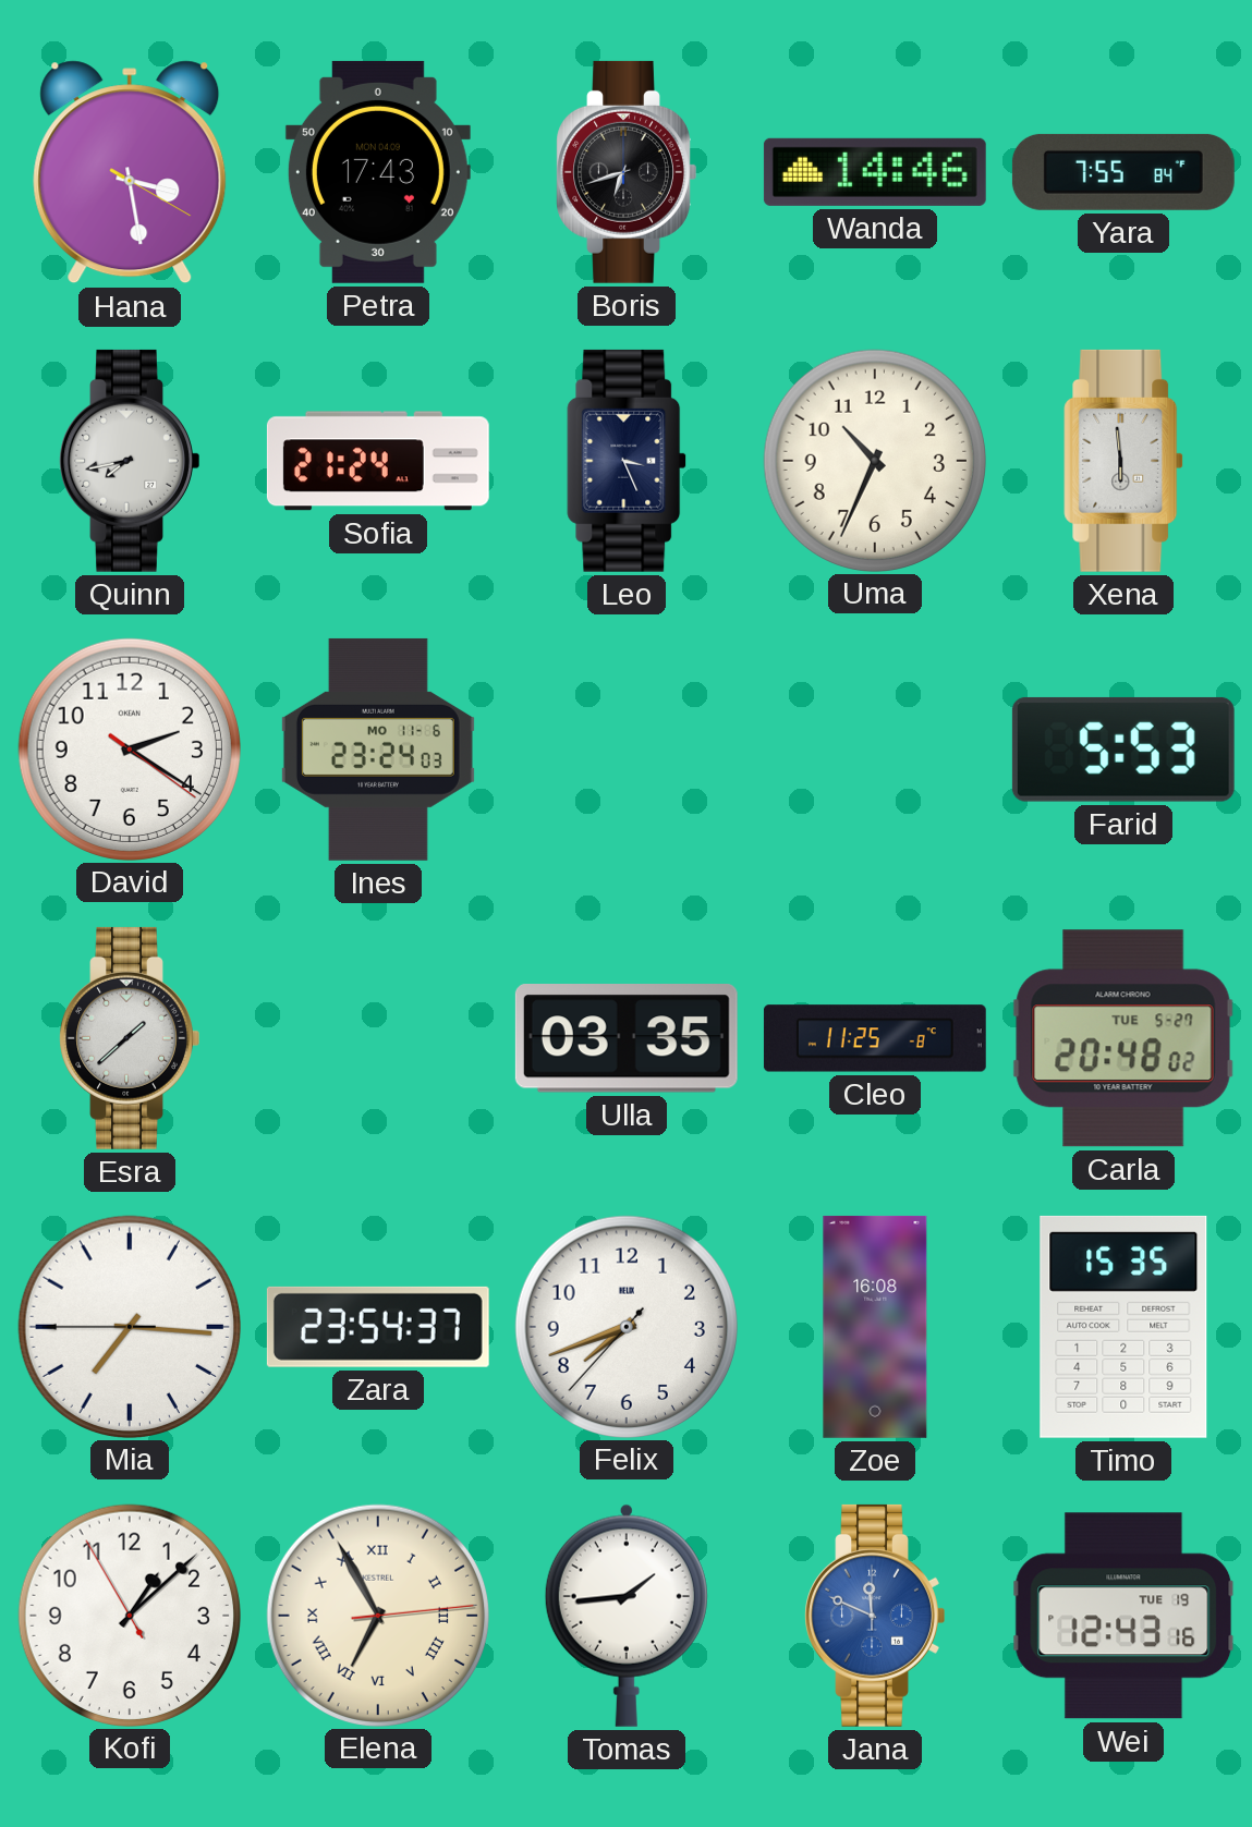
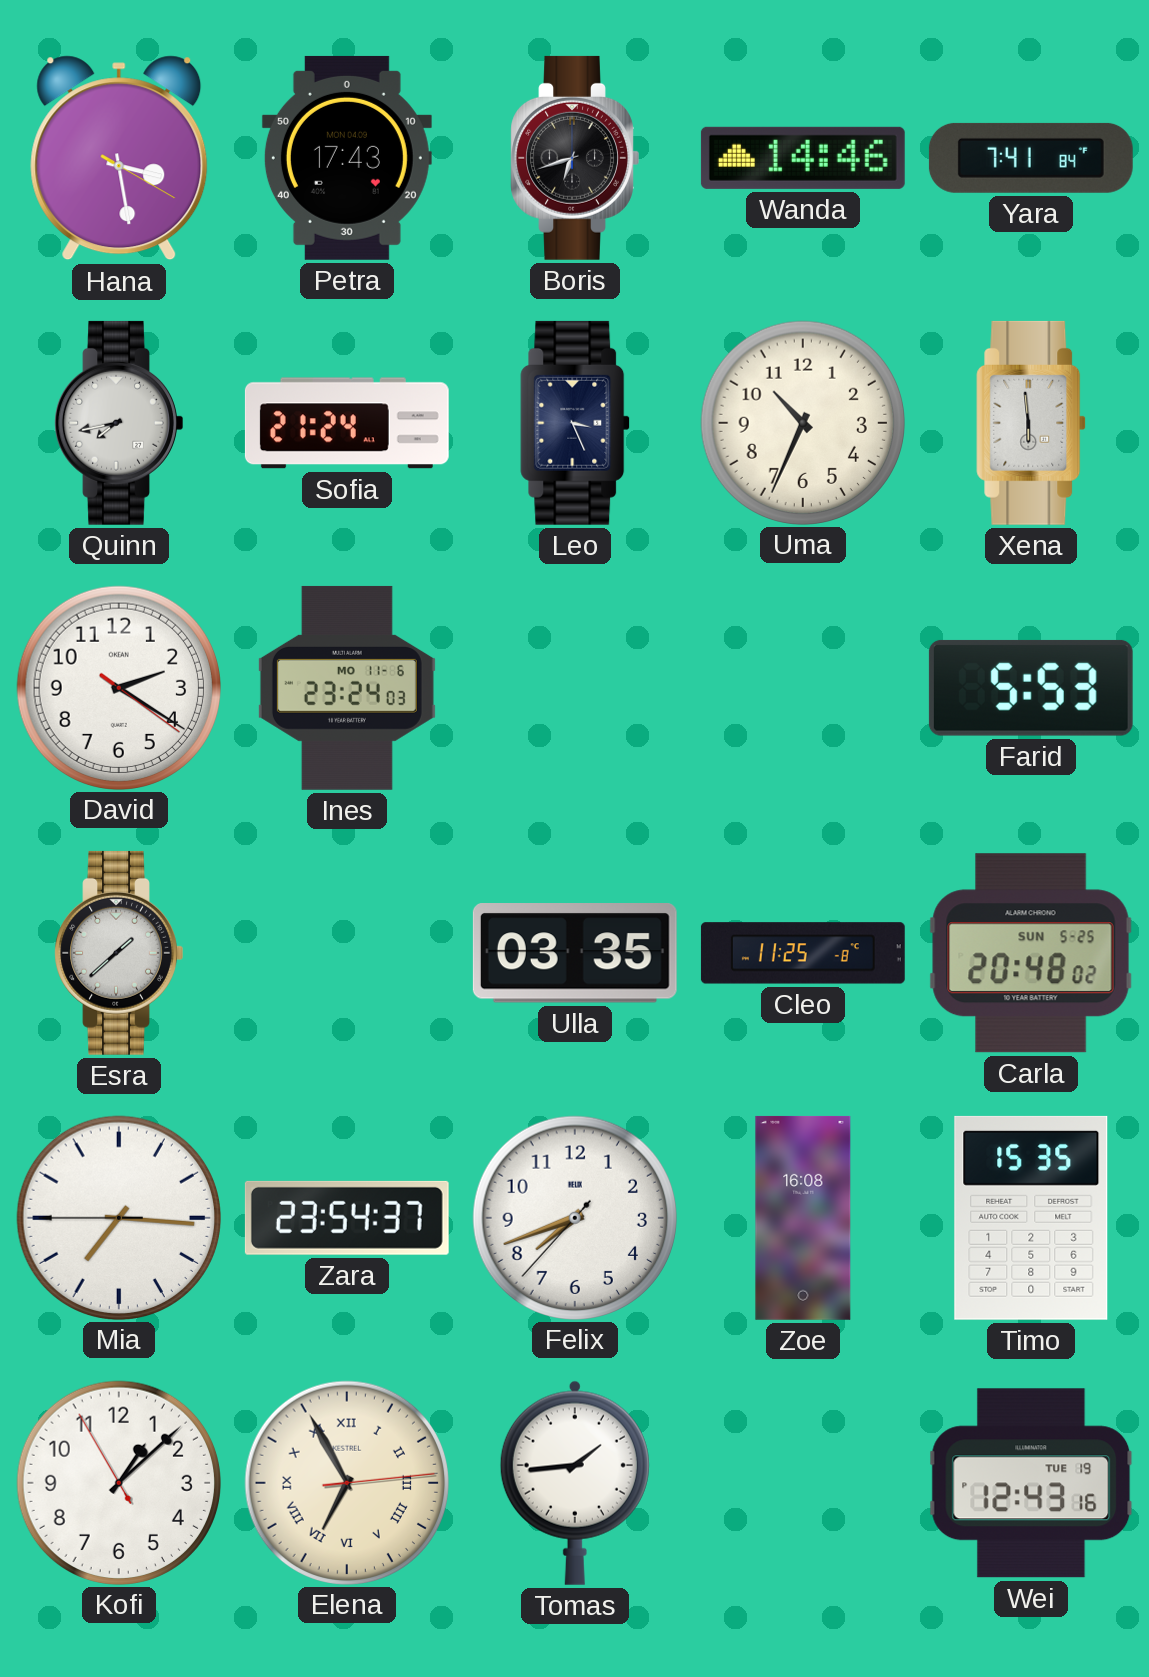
Yara: 7:55 -> 7:41 (1031, 158)
Carla date: TUE 5-27 -> SUN 5-25 (1031, 953)
Jana: 11:49 -> none (875, 1616)
